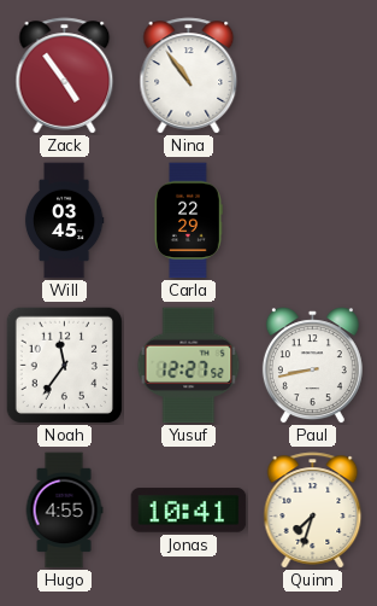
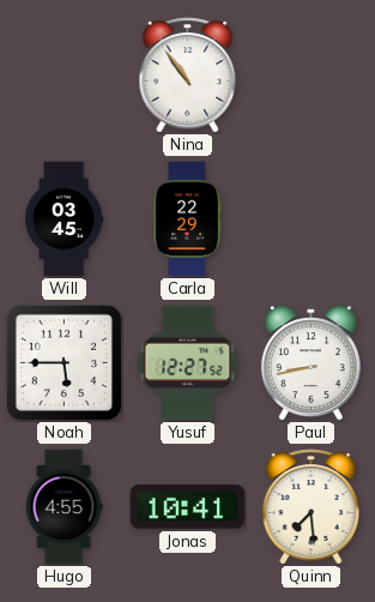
Zack: 4:54 -> none (65, 76)
Noah: 11:36 -> 5:45 (63, 362)
Quinn: 7:33 -> 7:29 (312, 507)
